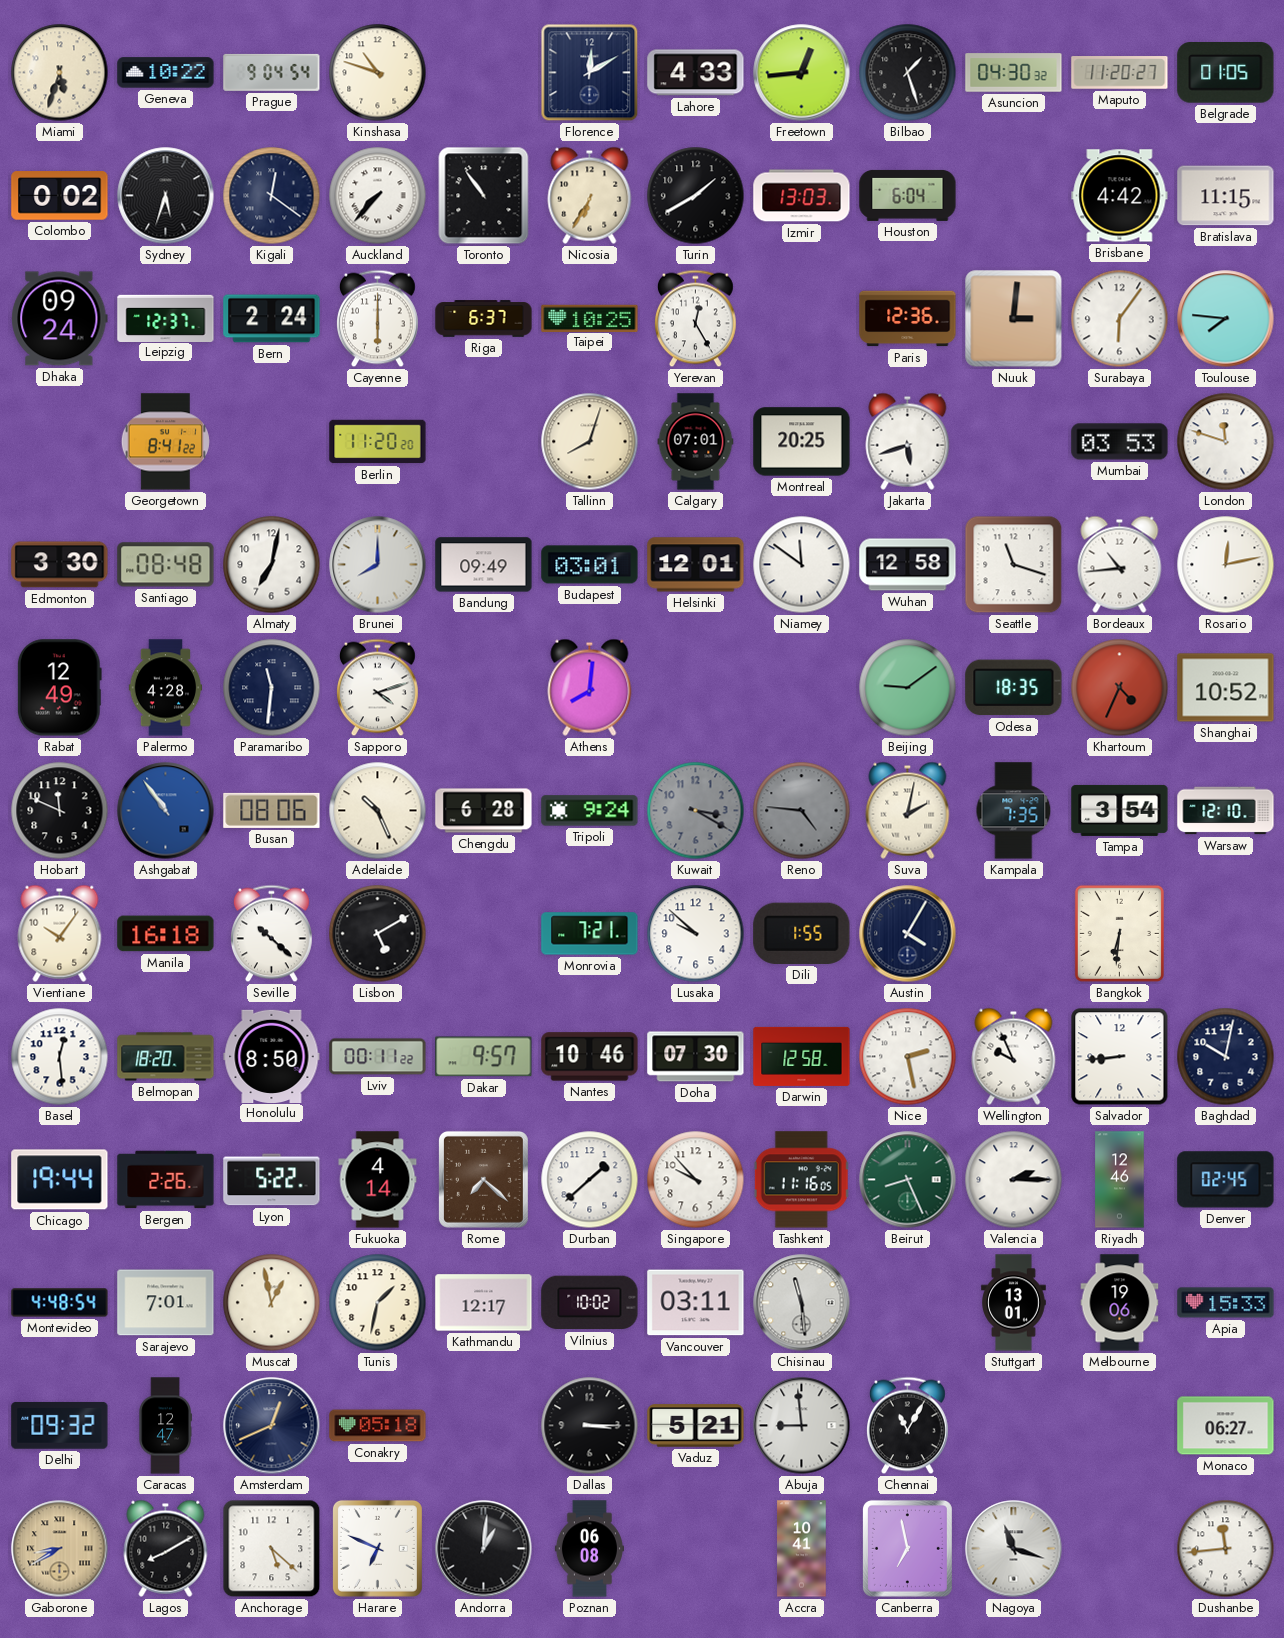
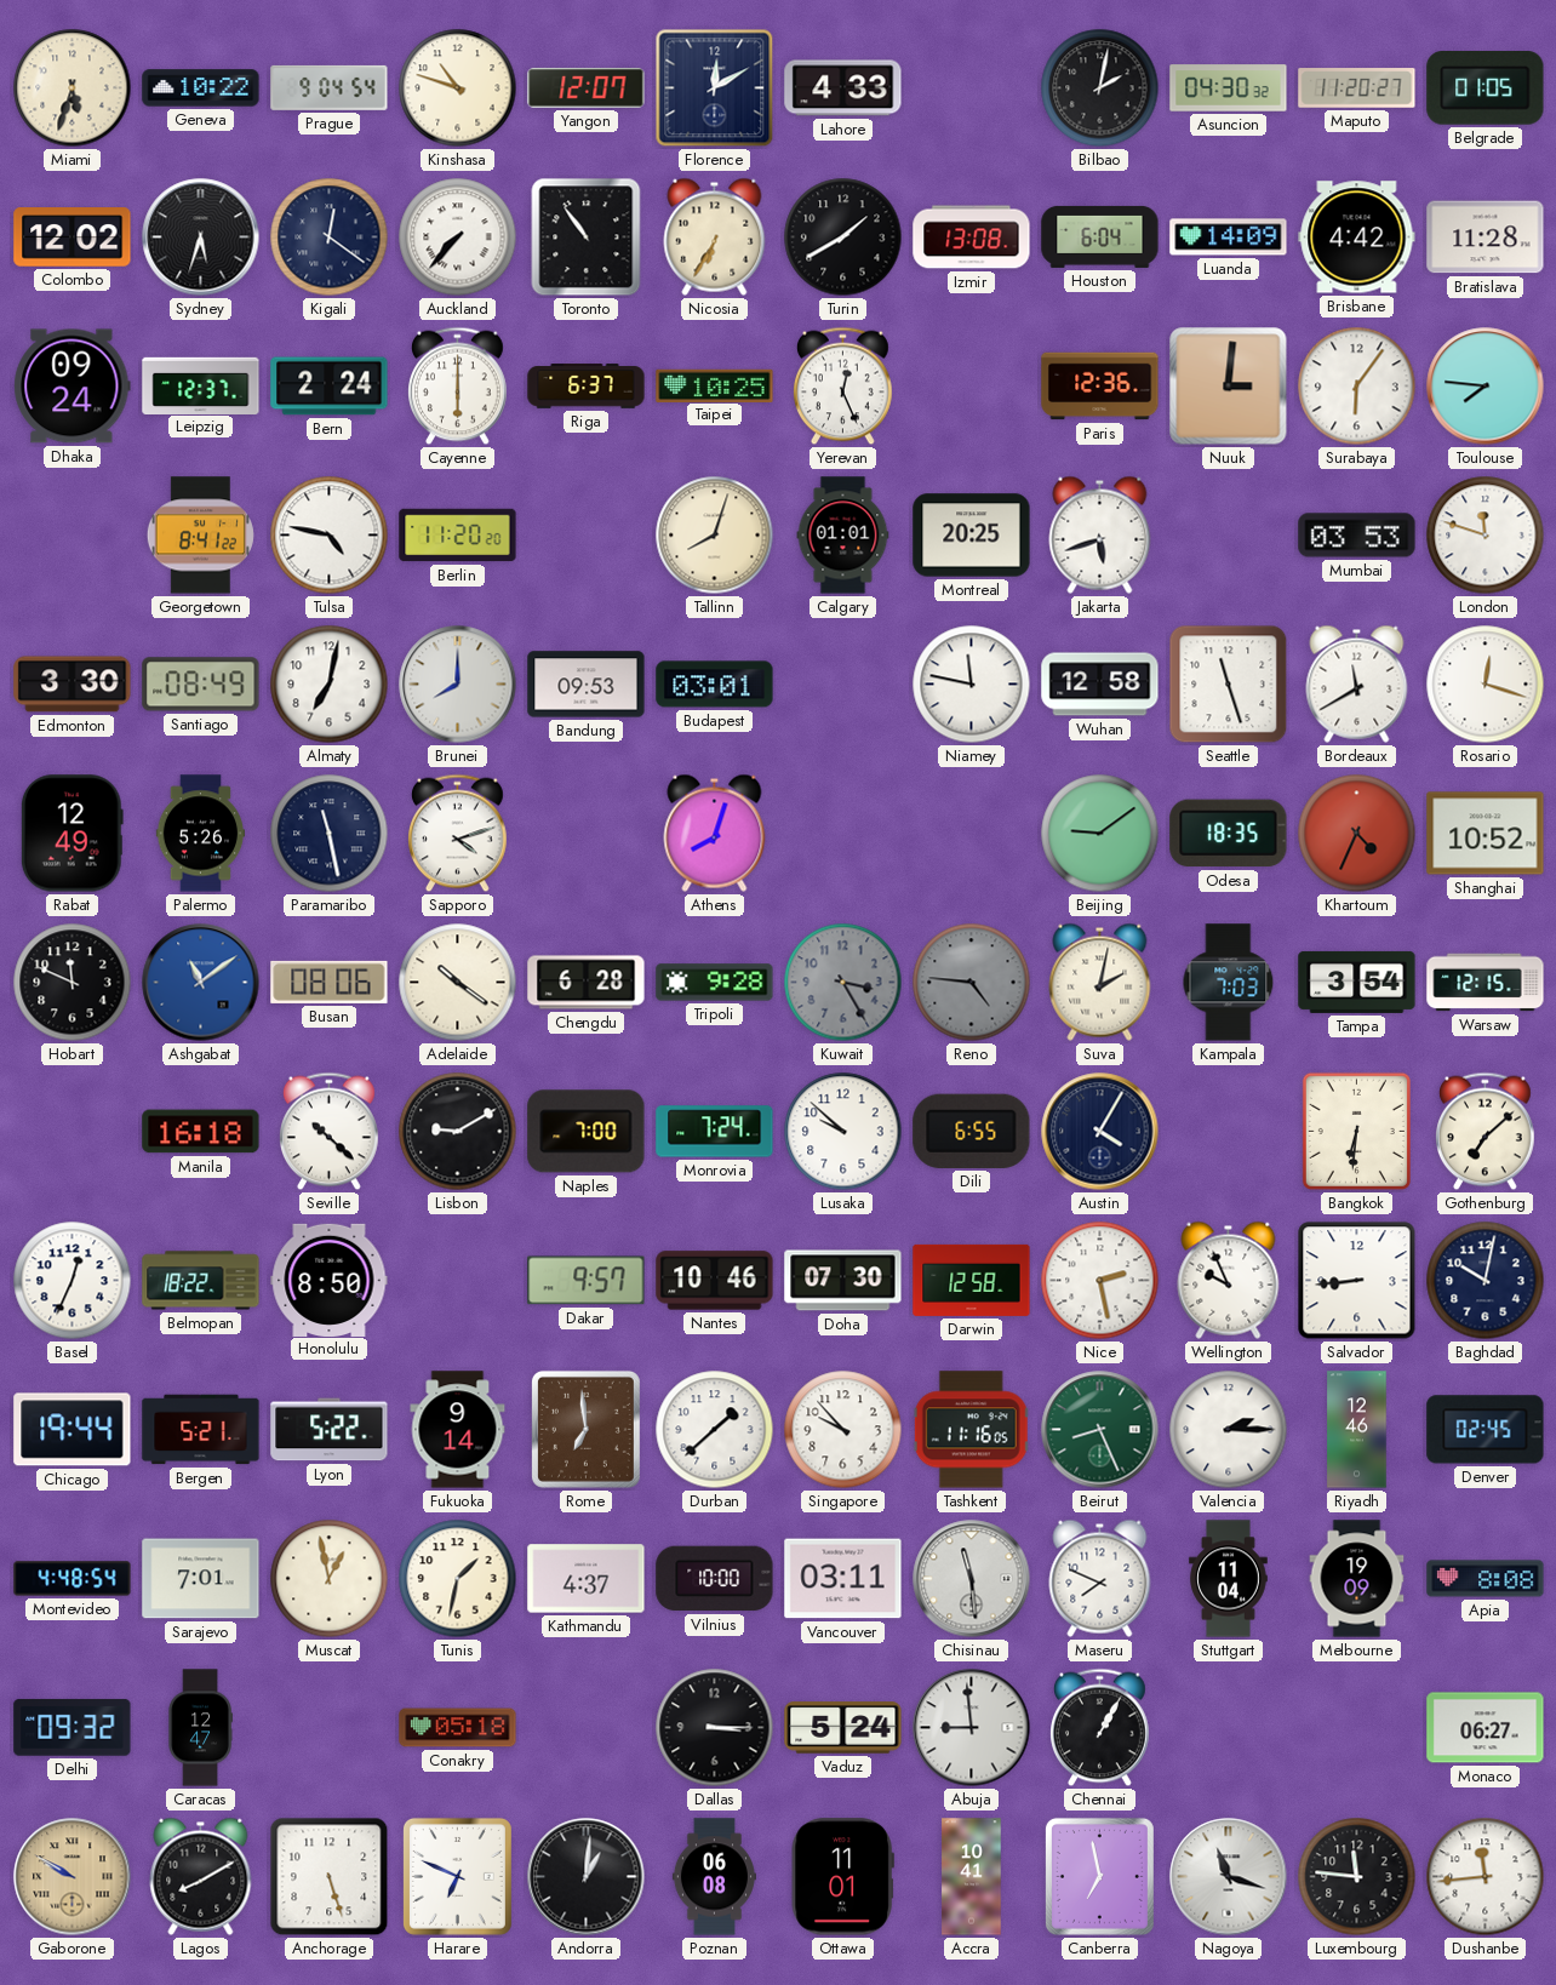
Yangon: none -> 12:07 (587, 88)
Freetown: 12:44 -> none (802, 73)
Bilbao: 1:27 -> 2:02 (1100, 88)
Colombo: 0:02 -> 12:02 (73, 238)
Izmir: 13:03 -> 13:08 (972, 238)
Luanda: none -> 14:09 (1229, 238)
Bratislava: 11:15 -> 11:28 (1486, 238)
Yerevan: 12:25 -> 12:26 (843, 387)
Tulsa: none -> 4:47 (330, 536)
Calgary: 07:01 -> 01:01 (843, 536)
Santiago: 08:48 -> 08:49 (201, 685)
Bandung: 09:49 -> 09:53 (587, 685)
Helsinki: 12:01 -> none (696, 565)
Niamey: 11:51 -> 11:47 (972, 685)
Seattle: 11:18 -> 11:27 (1229, 685)
Bordeaux: 10:44 -> 11:40 (1357, 683)
Rosario: 12:13 -> 12:18 (1486, 685)
Palermo: 4:28 -> 5:26 (201, 834)
Paramaribo: 11:31 -> 11:28 (330, 834)
Athens: 8:01 -> 8:03 (715, 833)
Ashgabat: 10:54 -> 11:09 (201, 983)
Adelaide: 10:26 -> 10:21 (458, 983)
Tripoli: 9:24 -> 9:28 (715, 983)
Kuwait: 3:20 -> 3:25 (843, 983)
Kampala: 7:35 -> 7:03 (1229, 983)
Warsaw: 12:10 -> 12:15 (1486, 983)
Vientiane: 10:06 -> none (60, 933)
Lisbon: 5:10 -> 9:10 (458, 1132)
Naples: none -> 7:00 (587, 1132)
Monrovia: 7:21 -> 7:24 (715, 1132)
Dili: 1:55 -> 6:55 (972, 1131)
Gothenburg: none -> 7:08 (1486, 1132)
Basel: 12:29 -> 12:34 (73, 1281)
Belmopan: 18:20 -> 18:22 (201, 1281)
Lviv: 00:11 -> none (378, 1057)
Bergen: 2:26 -> 5:21 (201, 1430)
Fukuoka: 4:14 -> 9:14 (458, 1430)
Rome: 7:22 -> 6:59 (585, 1429)
Kathmandu: 12:17 -> 4:37 (587, 1579)
Vilnius: 10:02 -> 10:00 (715, 1579)
Maseru: none -> 7:49 (1100, 1578)
Stuttgart: 13:01 -> 11:04 (1229, 1579)
Melbourne: 19:06 -> 19:09 (1357, 1579)
Apia: 15:33 -> 8:08 (1486, 1579)
Amsterdam: 12:41 -> none (272, 1426)
Vaduz: 5:21 -> 5:24 (843, 1728)
Chennai: 11:05 -> 1:05 (1100, 1728)
Gaborone: 8:40 -> 9:50 (73, 1877)
Anchorage: 5:22 -> 5:27 (330, 1877)
Ottawa: none -> 11:01 (842, 1877)
Luxembourg: none -> 11:46 (1357, 1877)
